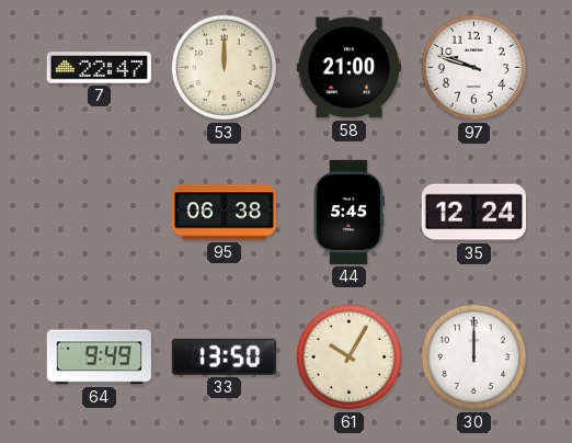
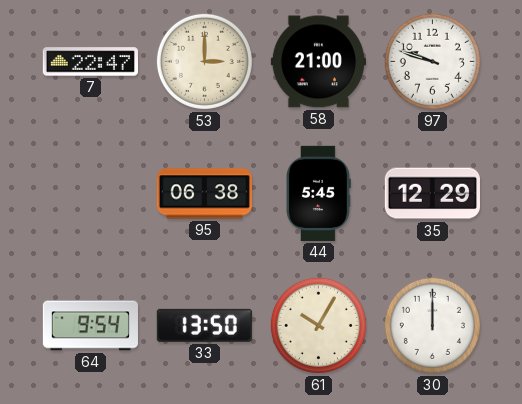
53: 12:00 -> 3:00 (204, 61)
35: 12:24 -> 12:29 (432, 194)
64: 9:49 -> 9:54 (90, 326)
